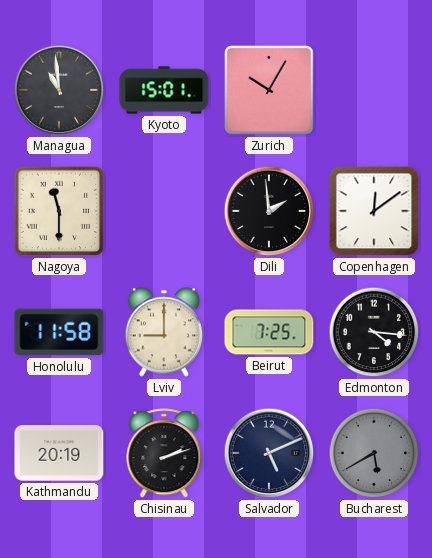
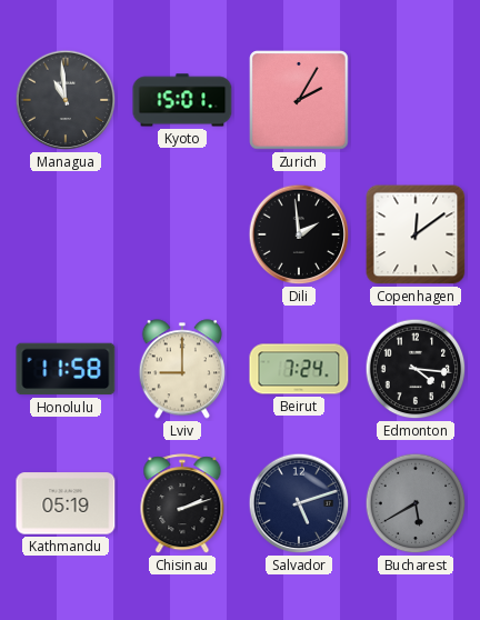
Zurich: 10:05 -> 2:05 (299, 100)
Nagoya: 11:30 -> none (59, 211)
Beirut: 7:25 -> 7:24 (299, 369)
Kathmandu: 20:19 -> 05:19 (66, 503)
Salvador: 5:11 -> 5:12 (299, 503)
